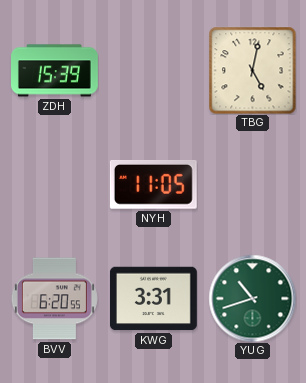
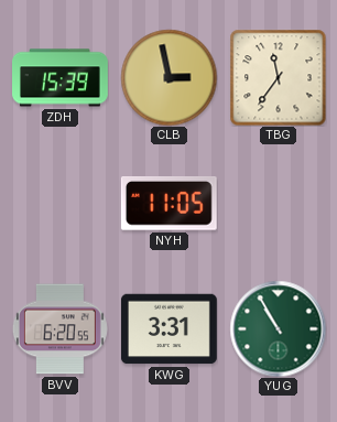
CLB: none -> 2:58 (168, 77)
TBG: 5:02 -> 11:36 (278, 77)
YUG: 10:42 -> 10:55 (278, 328)
